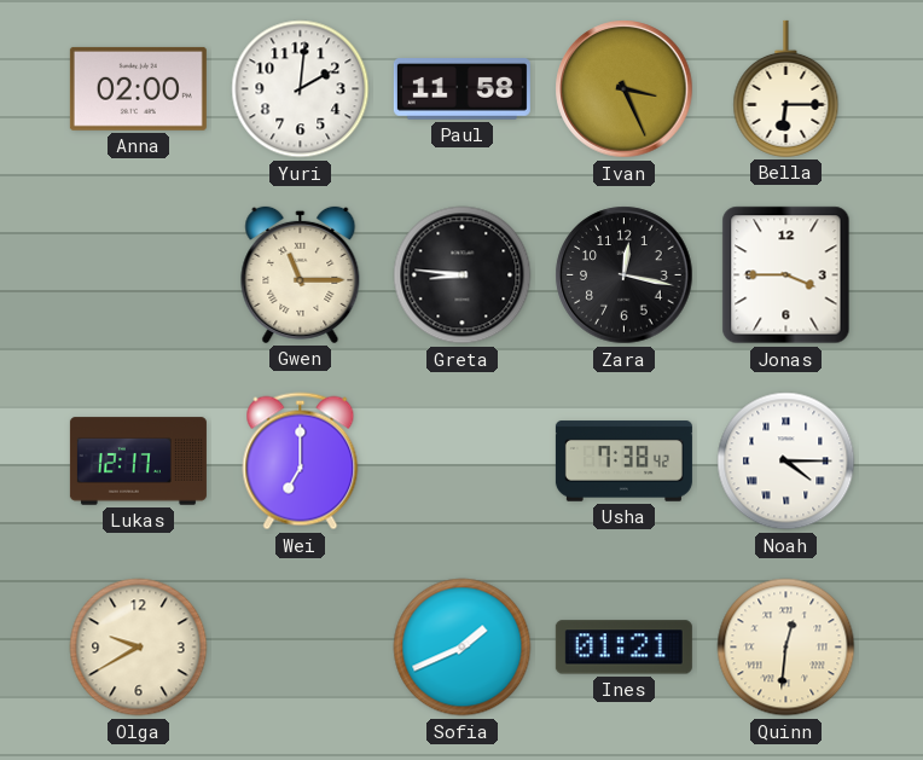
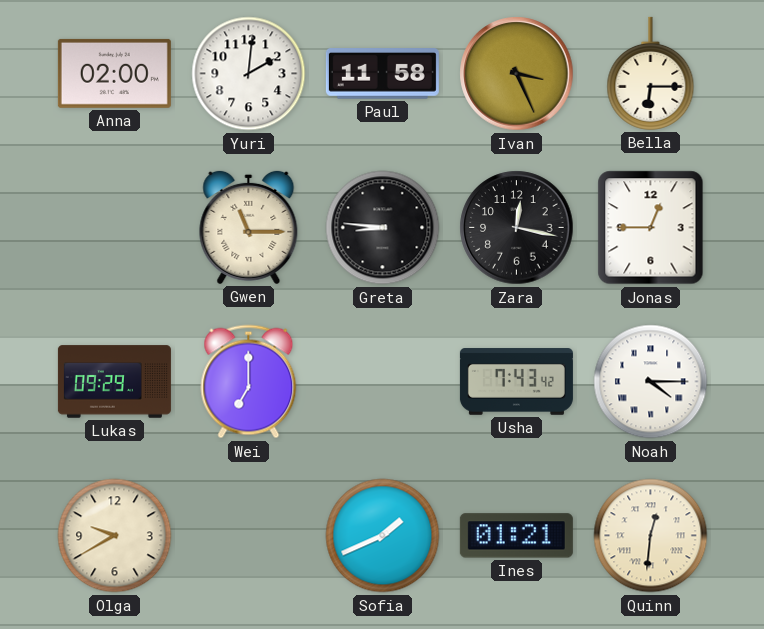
Jonas: 3:45 -> 12:45 (651, 228)
Lukas: 12:17 -> 09:29 (114, 382)
Usha: 7:38 -> 7:43 (516, 382)
